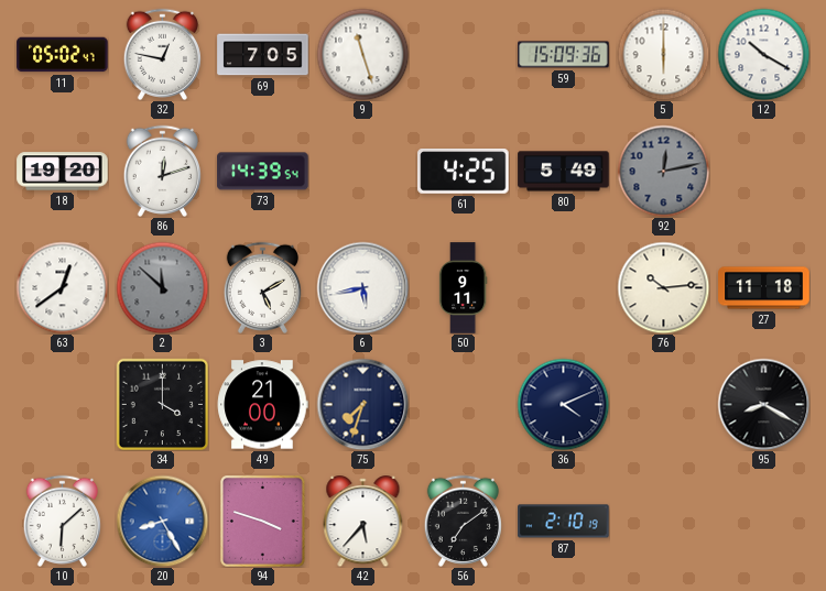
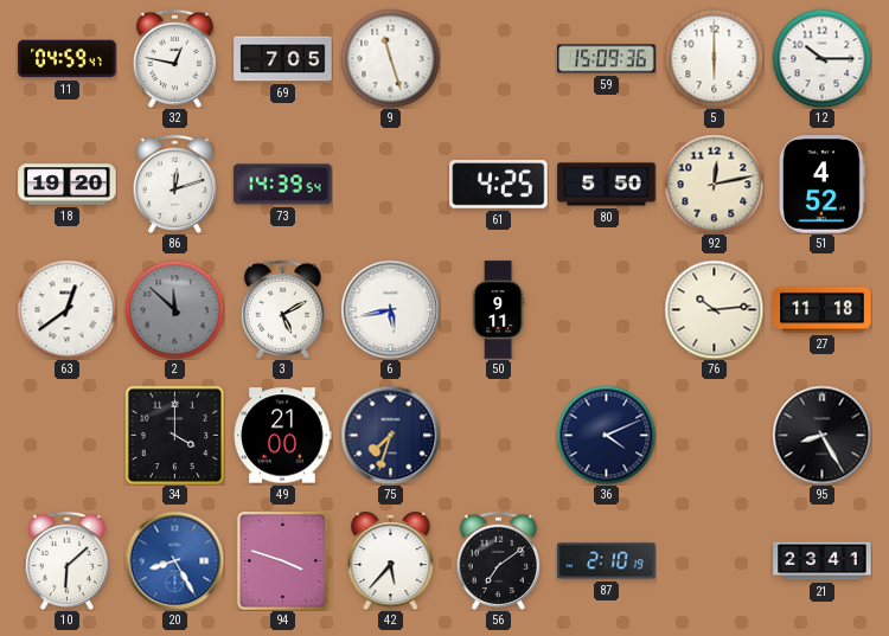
11: 05:02 -> 04:59 (68, 59)
12: 10:20 -> 10:15 (821, 58)
80: 5:49 -> 5:50 (607, 185)
92 dial: grey -> cream (714, 184)
51: none -> 4:52 (821, 185)
95: 8:20 -> 8:25 (821, 435)
21: none -> 23:41 (823, 561)
